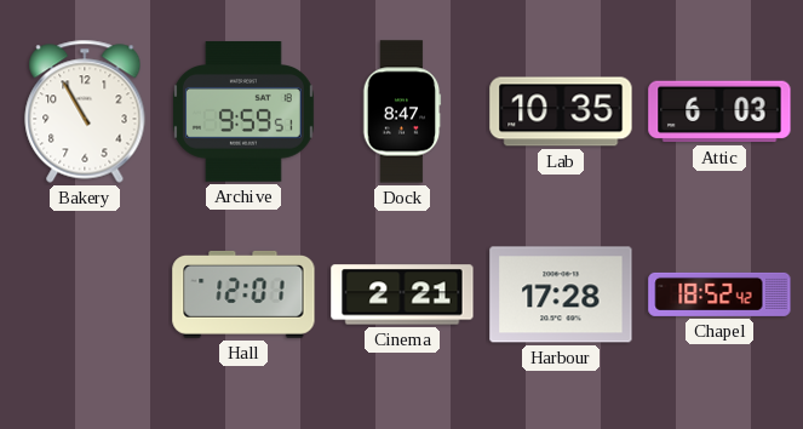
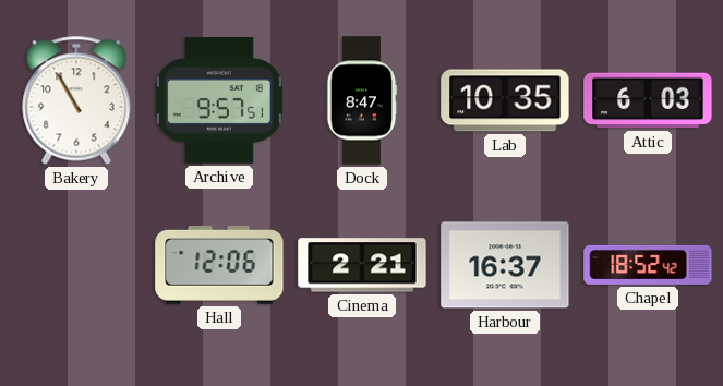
Archive: 9:59 -> 9:57 (219, 100)
Hall: 12:01 -> 12:06 (219, 265)
Harbour: 17:28 -> 16:37 (505, 265)
